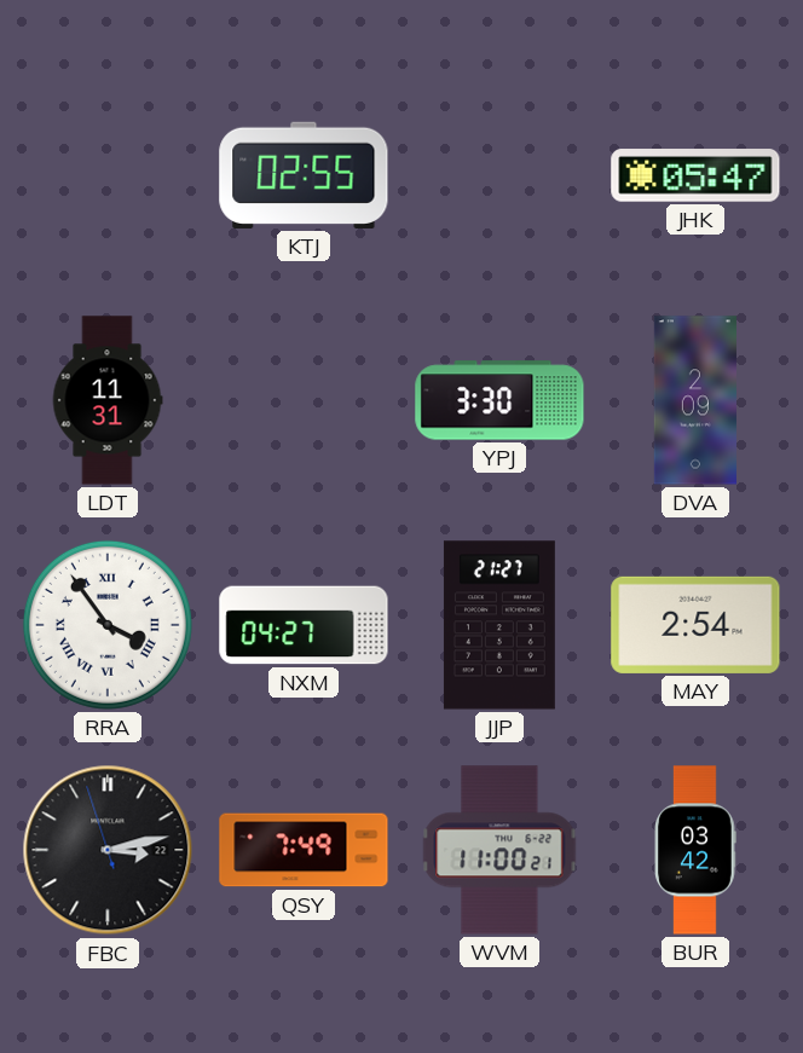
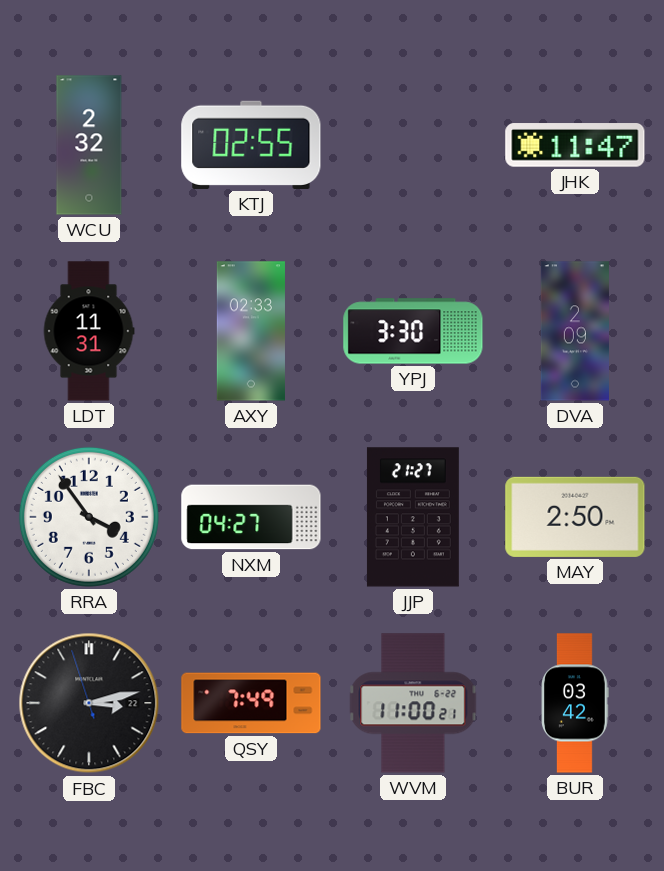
WCU: none -> 2:32 (89, 145)
JHK: 05:47 -> 11:47 (575, 145)
AXY: none -> 02:33 (251, 331)
RRA numerals: Roman -> Arabic (89, 517)
MAY: 2:54 -> 2:50 (575, 517)
